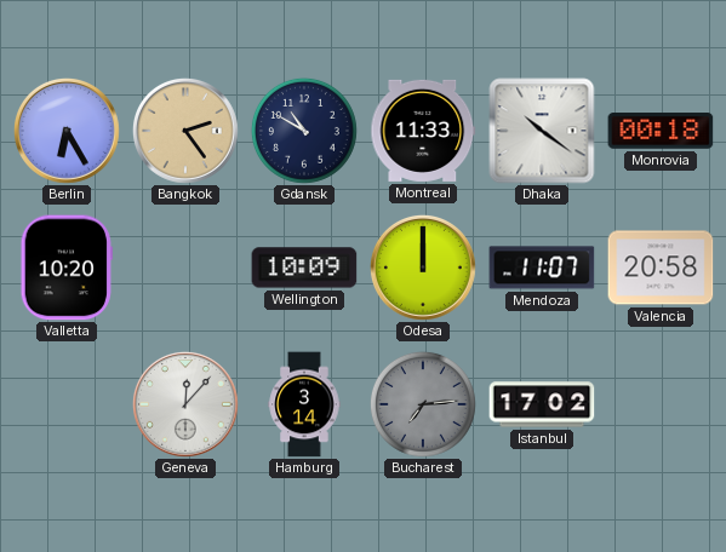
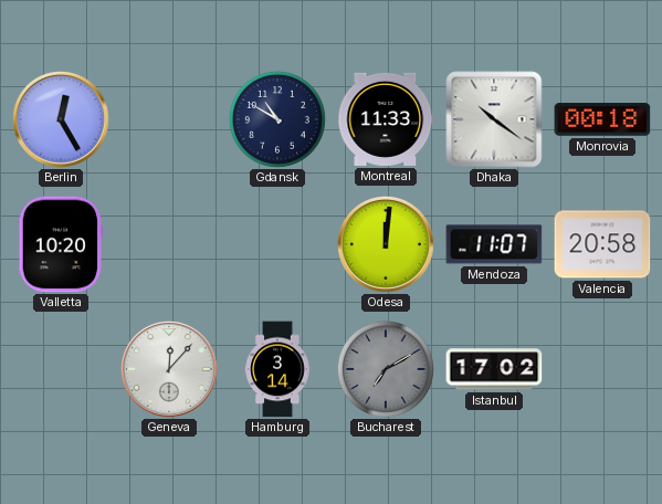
Berlin: 6:25 -> 12:25 (61, 119)
Bangkok: 2:24 -> none (185, 131)
Wellington: 10:09 -> none (304, 268)
Odesa: 12:00 -> 12:01 (386, 244)
Bucharest: 7:14 -> 7:10 (386, 369)
